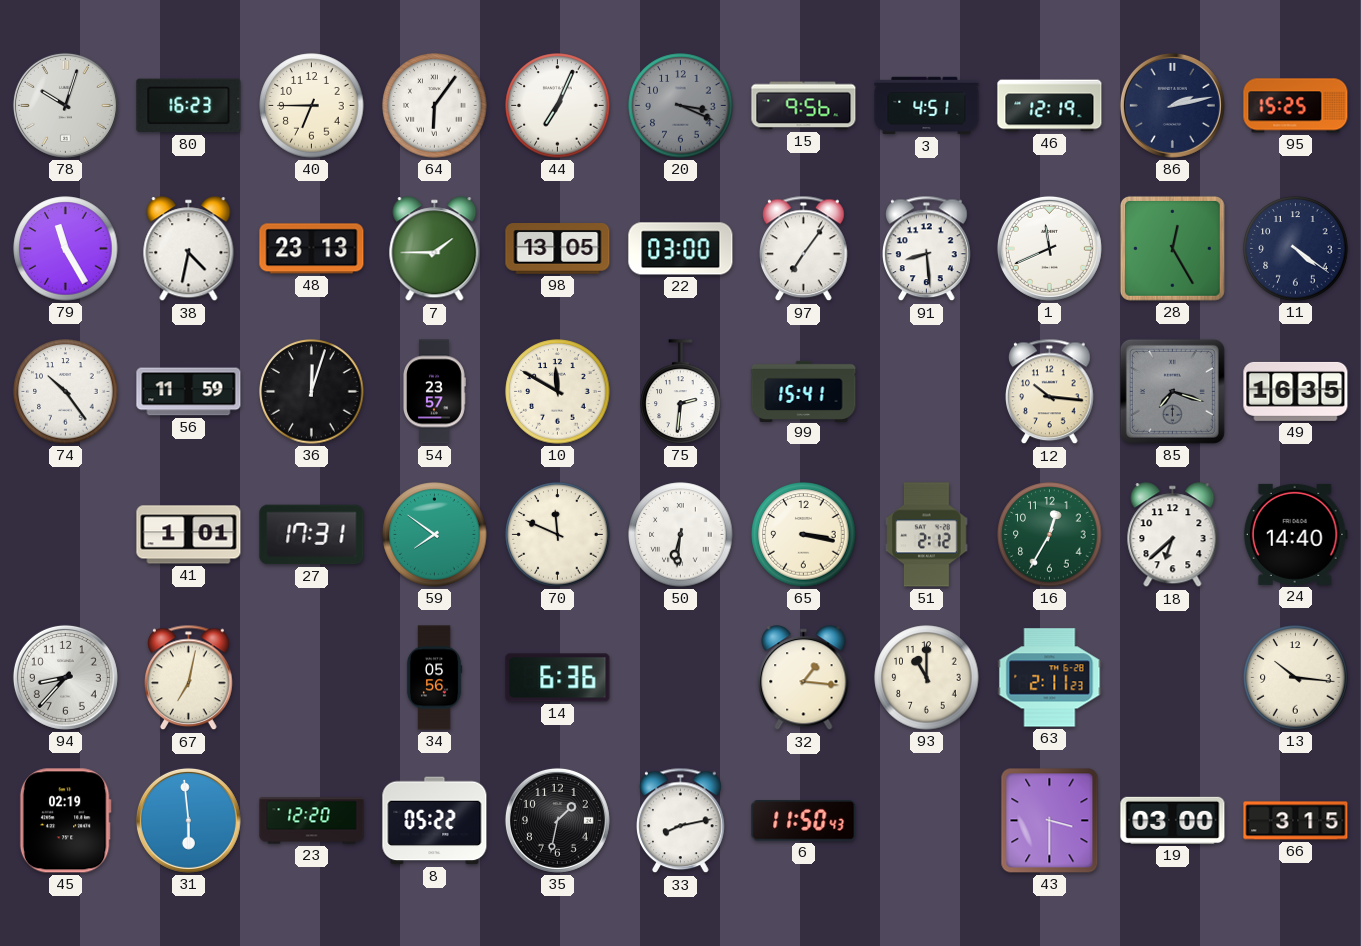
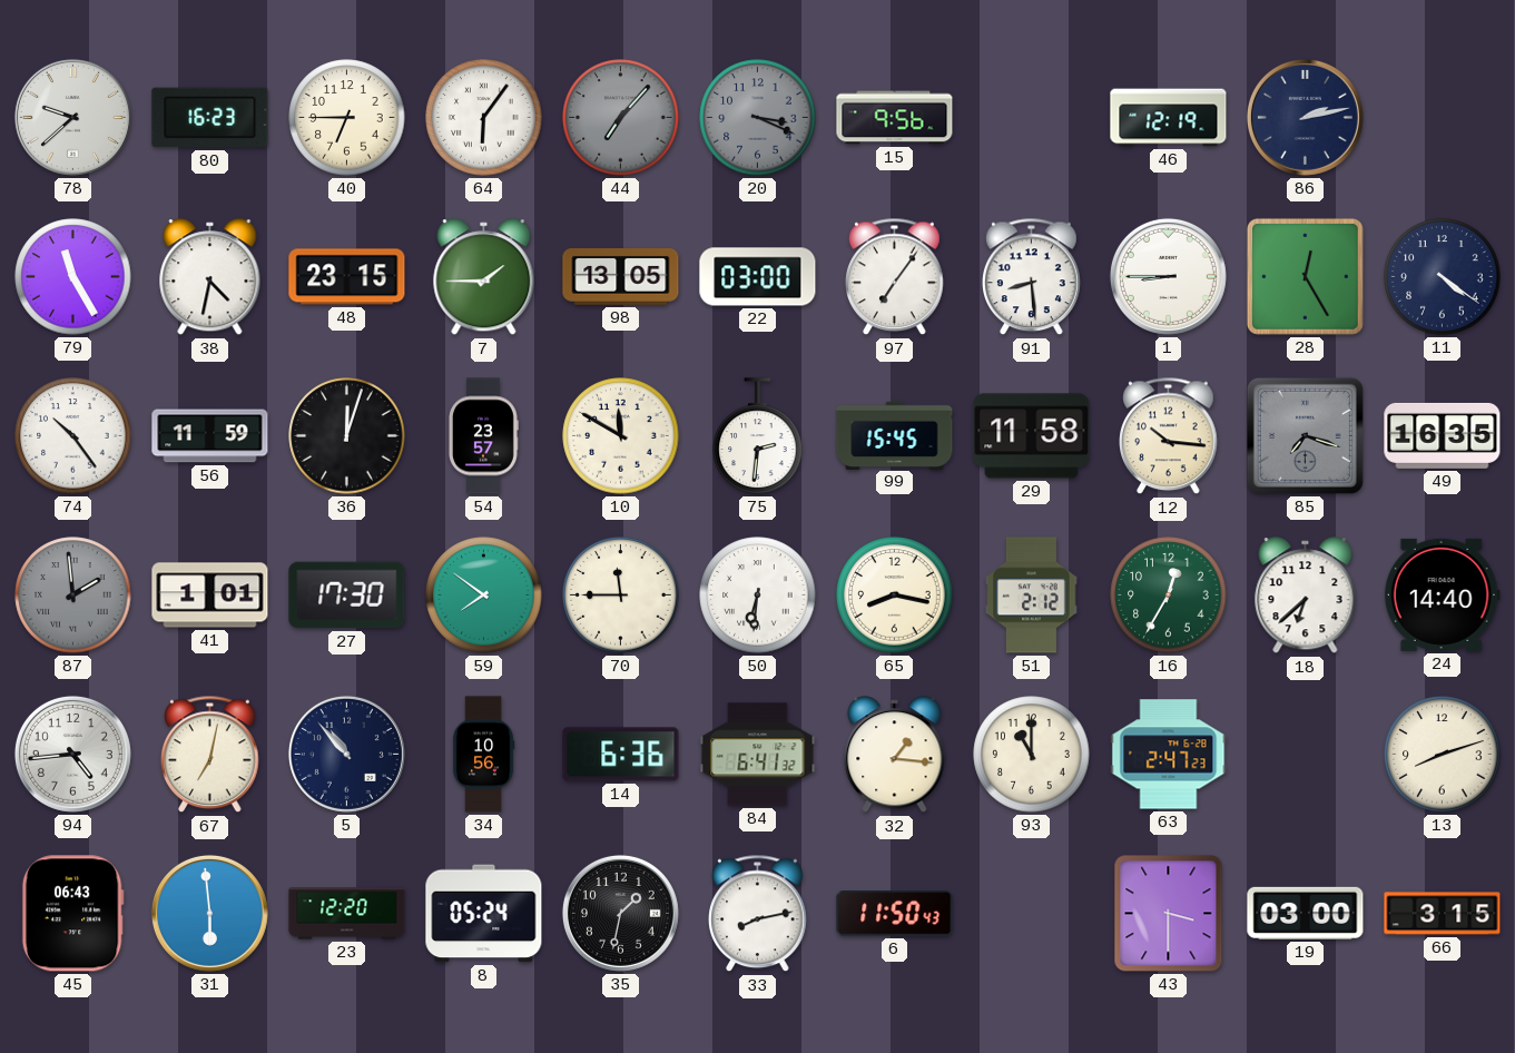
78: 10:03 -> 9:38 (72, 117)
44: 7:04 -> 7:07 (621, 118)
44 dial: white -> grey (621, 118)
3: 4:51 -> none (927, 106)
95: 15:25 -> none (1296, 106)
48: 23:13 -> 23:15 (347, 277)
1: 11:41 -> 8:45 (1168, 276)
99: 15:41 -> 15:45 (895, 435)
29: none -> 11:58 (1032, 436)
87: none -> 1:59 (73, 596)
27: 17:31 -> 17:30 (347, 596)
70: 11:49 -> 11:45 (621, 596)
65: 3:17 -> 8:17 (895, 596)
94: 8:37 -> 4:44 (72, 754)
5: none -> 10:53 (346, 754)
34: 05:56 -> 10:56 (483, 755)
84: none -> 6:41 (758, 755)
63: 2:11 -> 2:47 (1169, 755)
13: 10:16 -> 8:12 (1443, 755)
45: 02:19 -> 06:43 (72, 914)
8: 05:22 -> 05:24 (484, 914)
